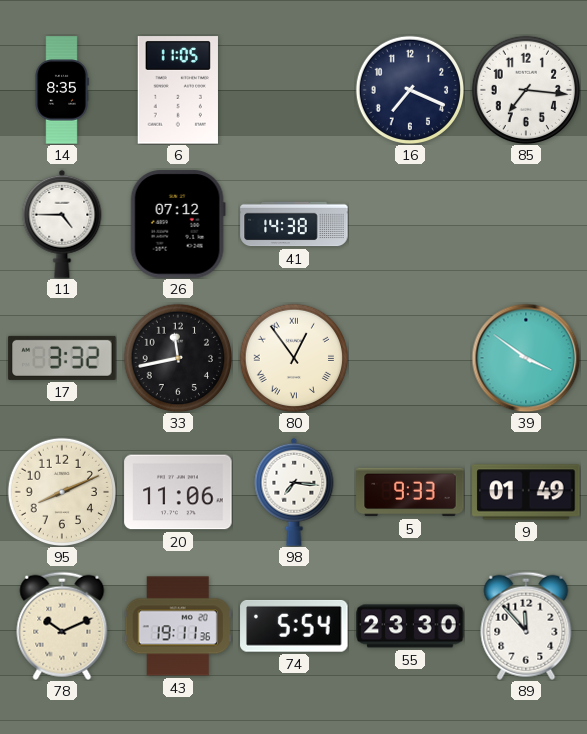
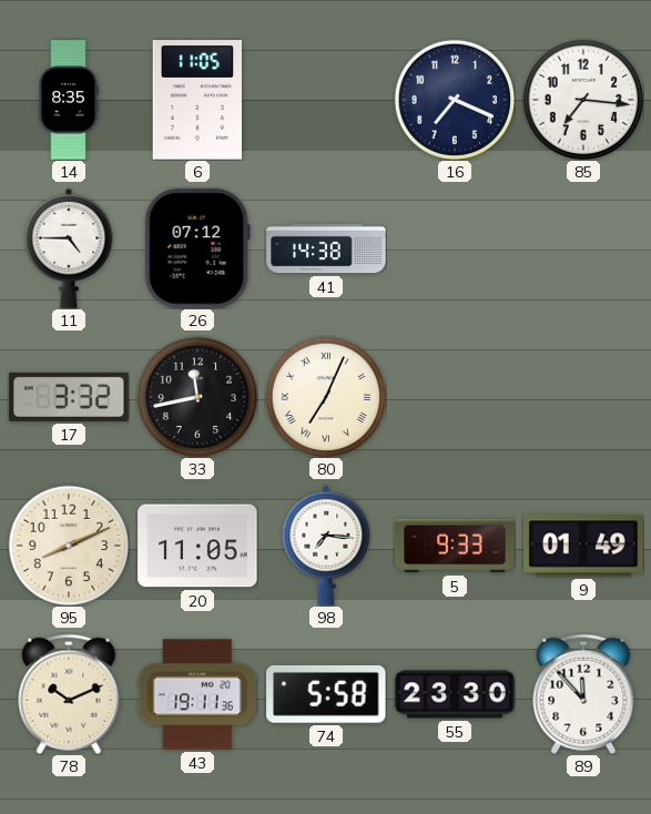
80: 12:54 -> 7:04 (325, 396)
39: 3:51 -> none (526, 358)
20: 11:06 -> 11:05 (197, 546)
74: 5:54 -> 5:58 (326, 694)
